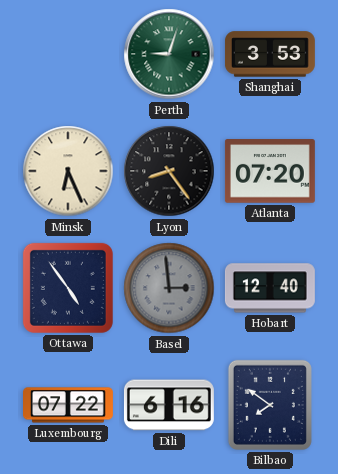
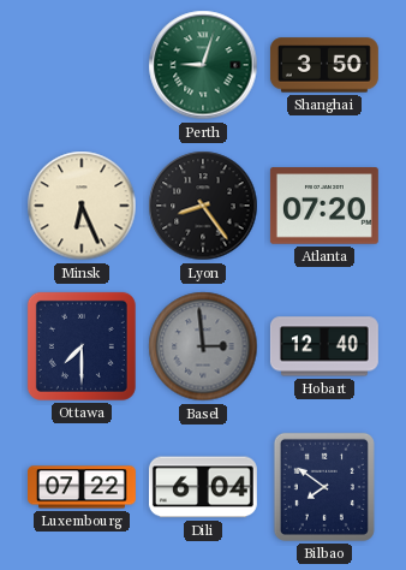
Shanghai: 3:53 -> 3:50 (324, 65)
Ottawa: 4:54 -> 7:30 (82, 346)
Dili: 6:16 -> 6:04 (203, 487)
